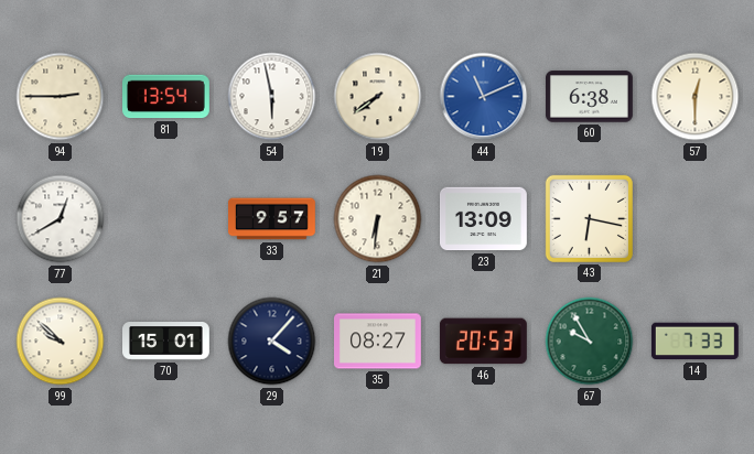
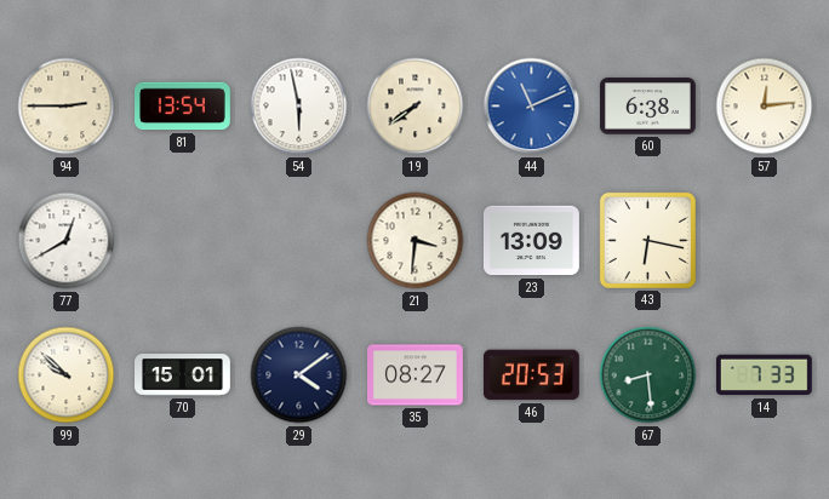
57: 12:30 -> 12:14 (765, 107)
33: 9:57 -> none (272, 219)
21: 6:31 -> 3:31 (416, 241)
29: 4:07 -> 4:09 (299, 375)
67: 9:55 -> 8:29 (648, 375)
